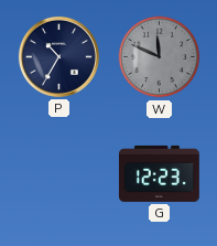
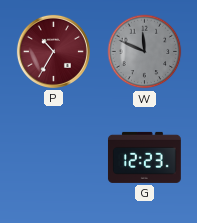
P dial: navy -> burgundy (53, 51)
